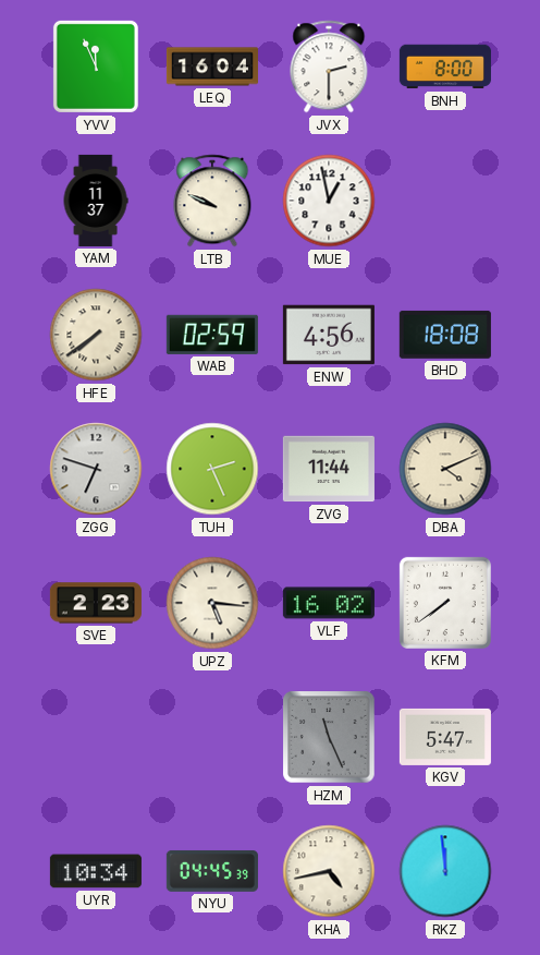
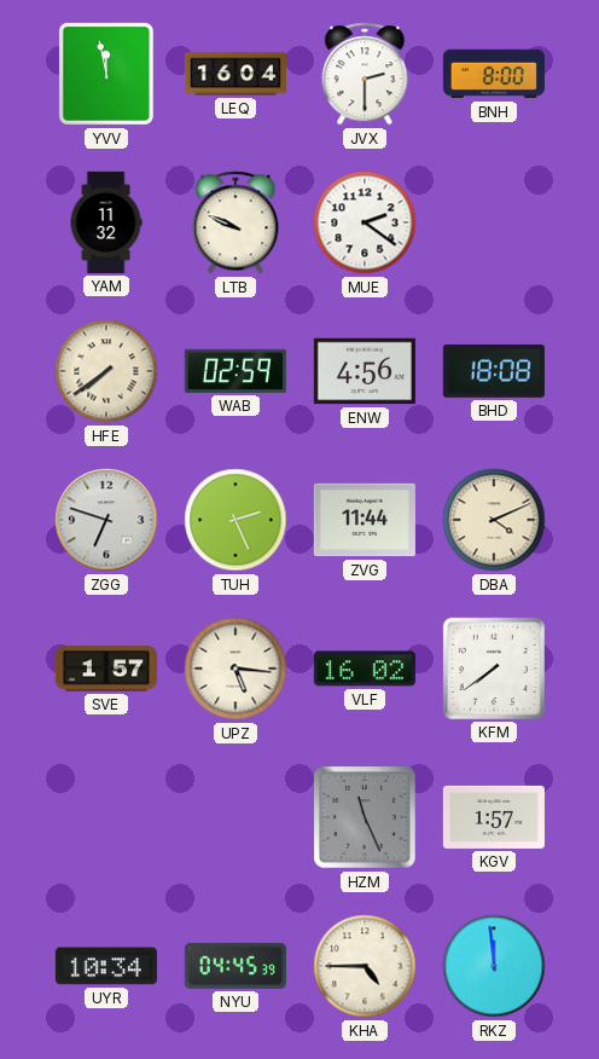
YVV: 11:56 -> 11:58 (106, 74)
YAM: 11:37 -> 11:32 (106, 222)
MUE: 12:58 -> 2:21 (365, 222)
SVE: 2:23 -> 1:57 (106, 669)
KGV: 5:47 -> 1:57 (494, 817)
KHA: 4:43 -> 4:45 (365, 966)
